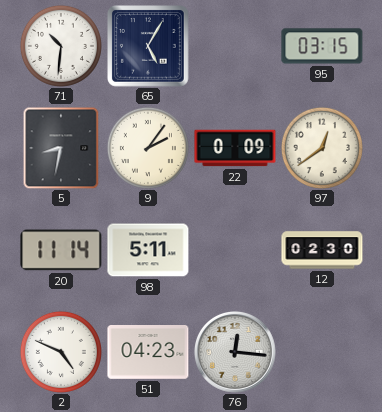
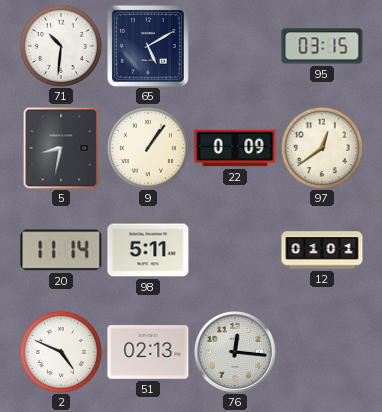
65: 5:05 -> 5:10 (149, 47)
9: 2:06 -> 1:06 (148, 148)
12: 02:30 -> 01:01 (322, 250)
51: 04:23 -> 02:13 (148, 353)
